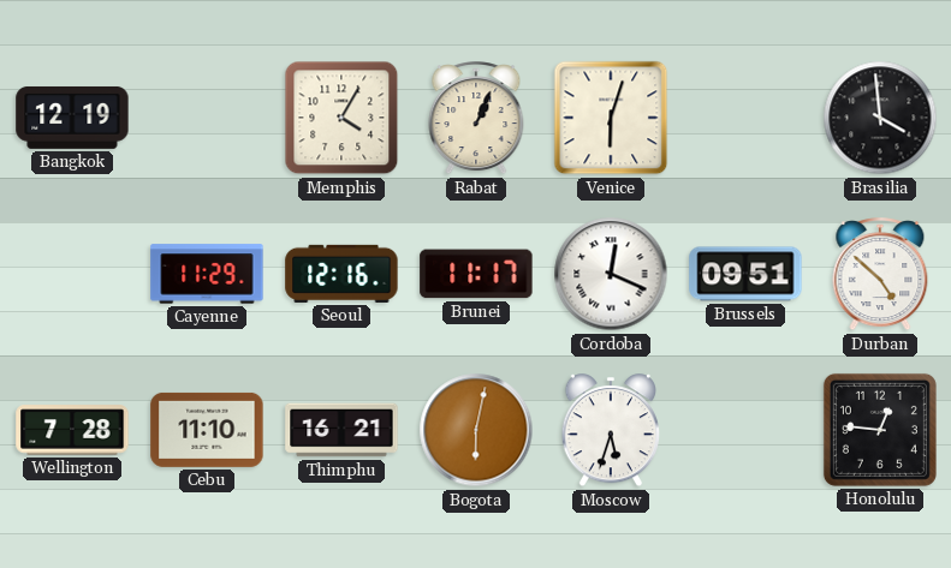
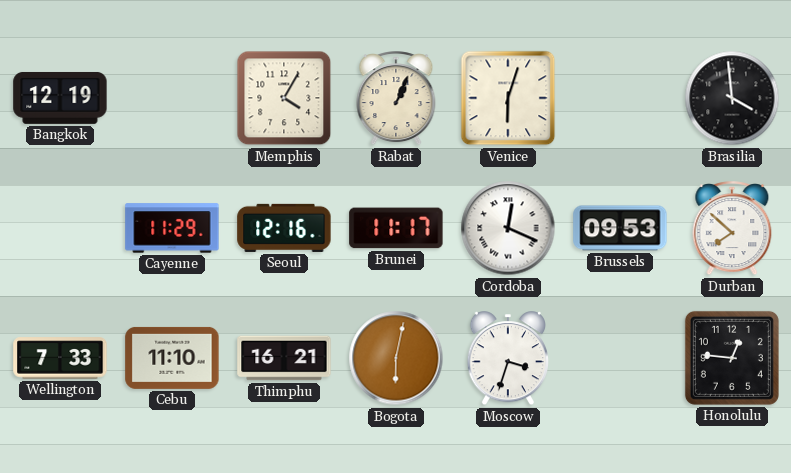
Brussels: 09:51 -> 09:53 (620, 228)
Durban: 4:52 -> 7:52 (732, 229)
Wellington: 7:28 -> 7:33 (60, 358)
Moscow: 5:33 -> 3:33 (507, 359)
